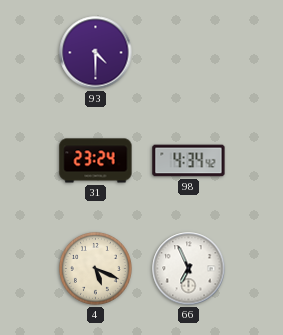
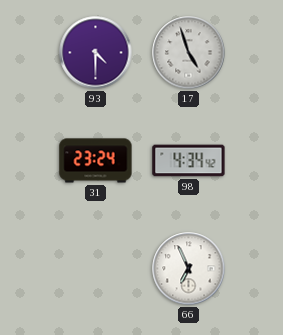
17: none -> 4:57 (189, 53)
4: 5:19 -> none (96, 269)
